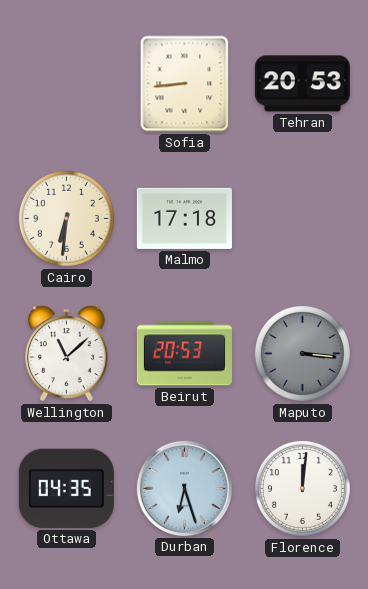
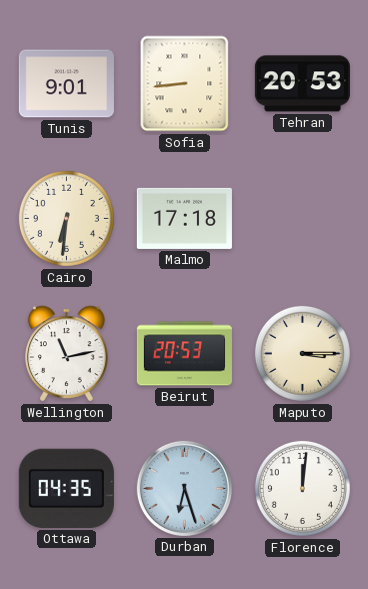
Tunis: none -> 9:01 (66, 84)
Wellington: 11:08 -> 11:13 (67, 354)
Maputo: 3:16 -> 3:15 (302, 353)
Maputo dial: grey -> cream (302, 353)
